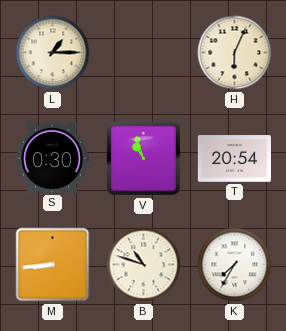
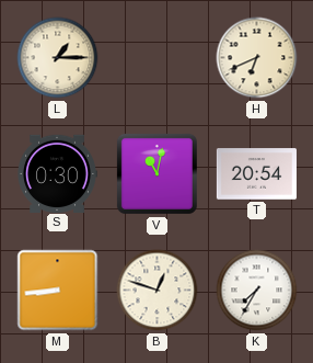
H: 6:04 -> 6:41 (257, 58)
V: 10:57 -> 11:02 (156, 173)
B: 10:48 -> 12:48 (158, 291)
